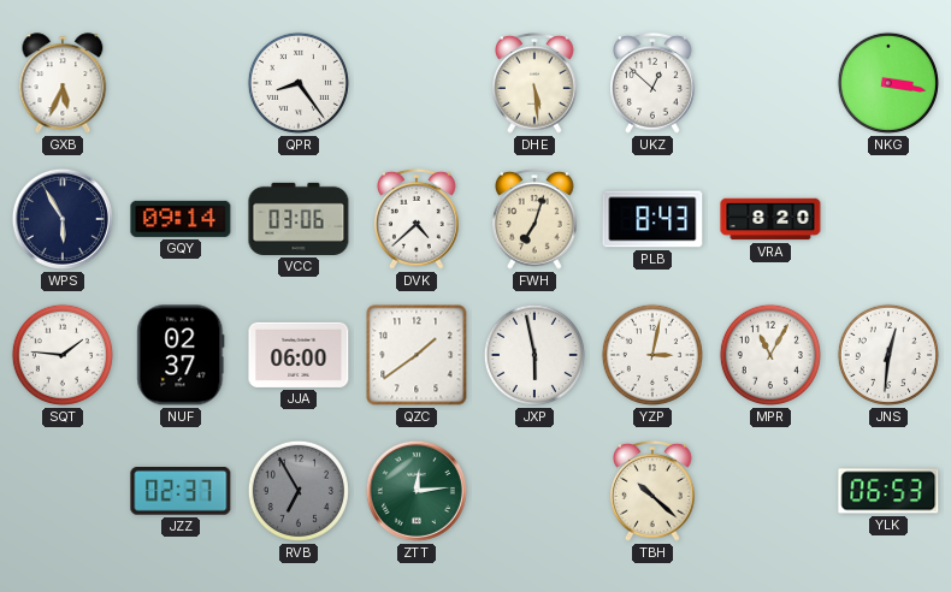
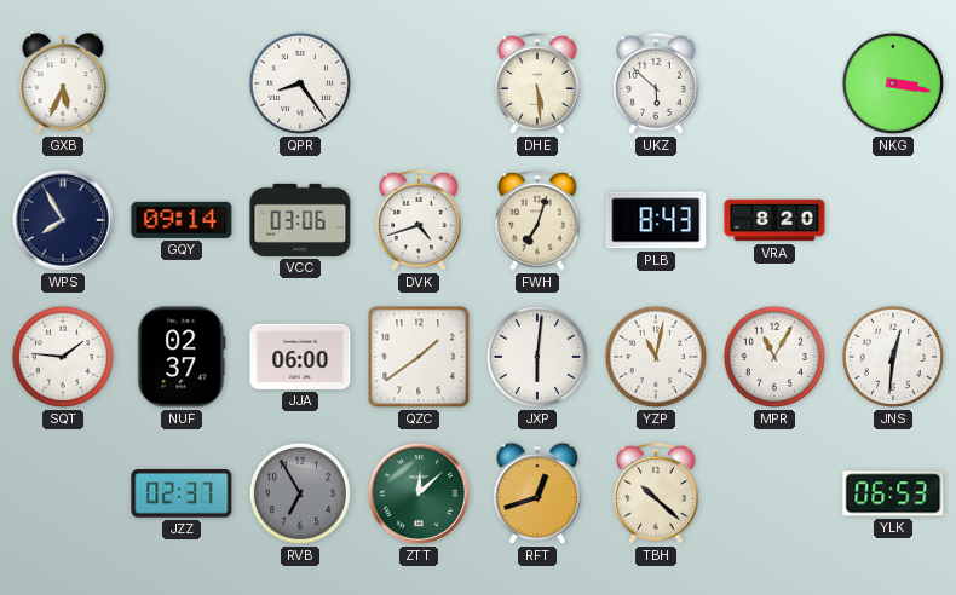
UKZ: 12:52 -> 5:52 (657, 83)
WPS: 5:55 -> 7:55 (63, 220)
DVK: 4:38 -> 4:42 (420, 220)
JXP: 5:58 -> 6:01 (537, 357)
YZP: 3:02 -> 11:02 (656, 357)
ZTT: 12:14 -> 12:08 (419, 493)
RFT: none -> 12:42 (537, 493)
